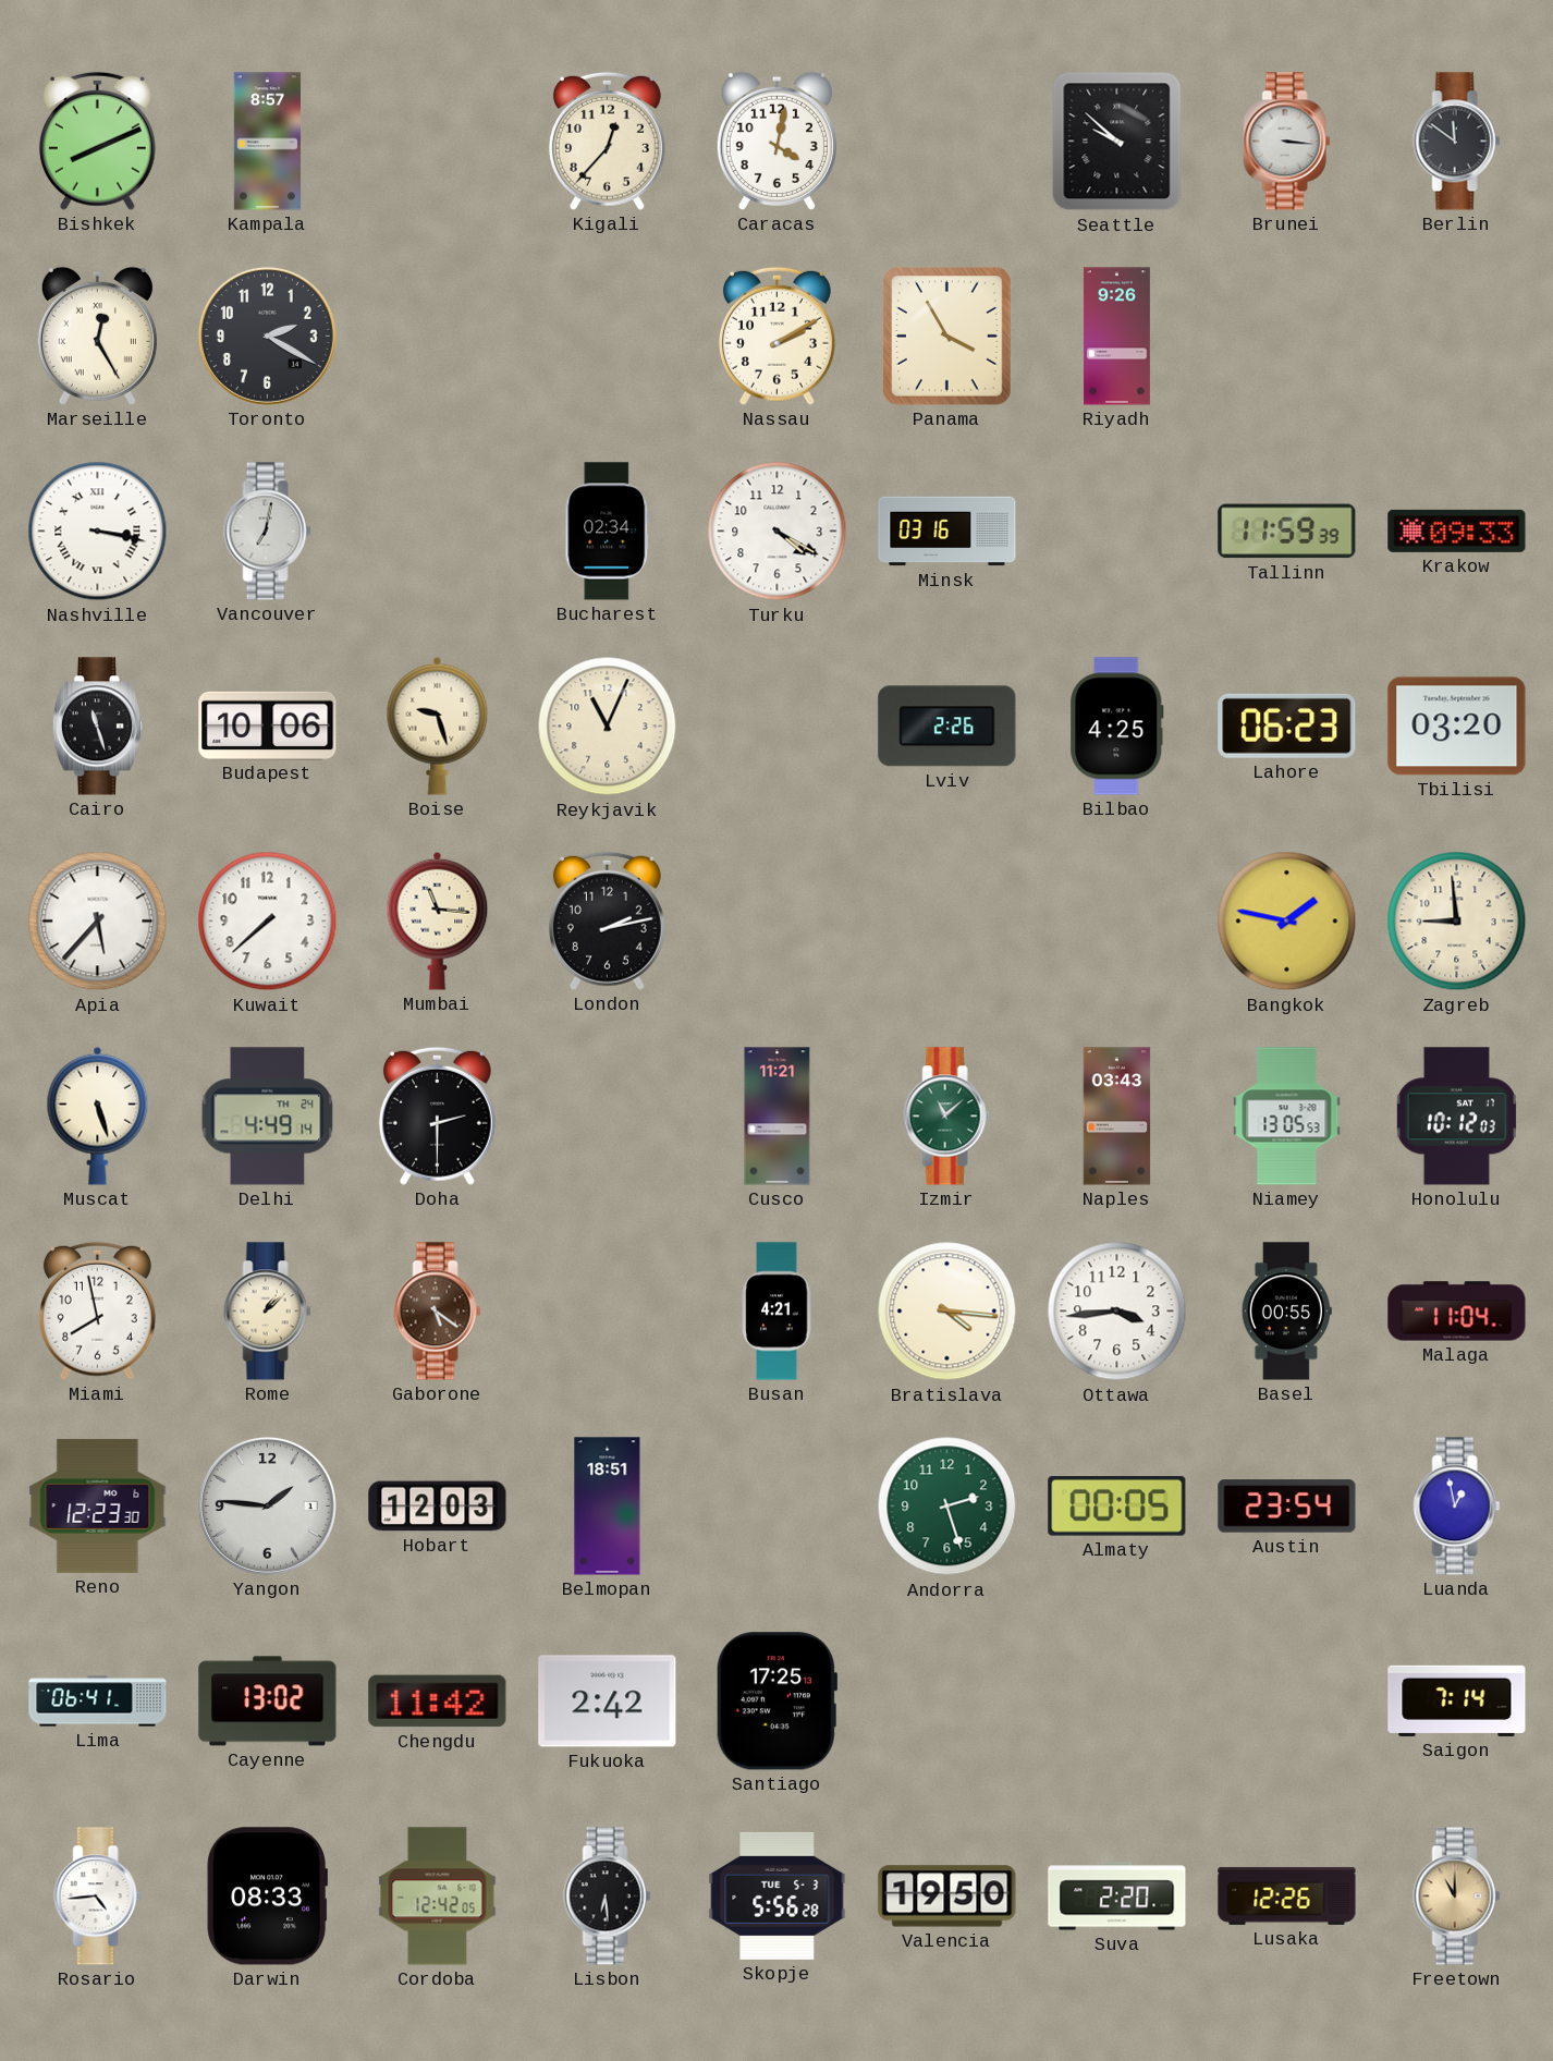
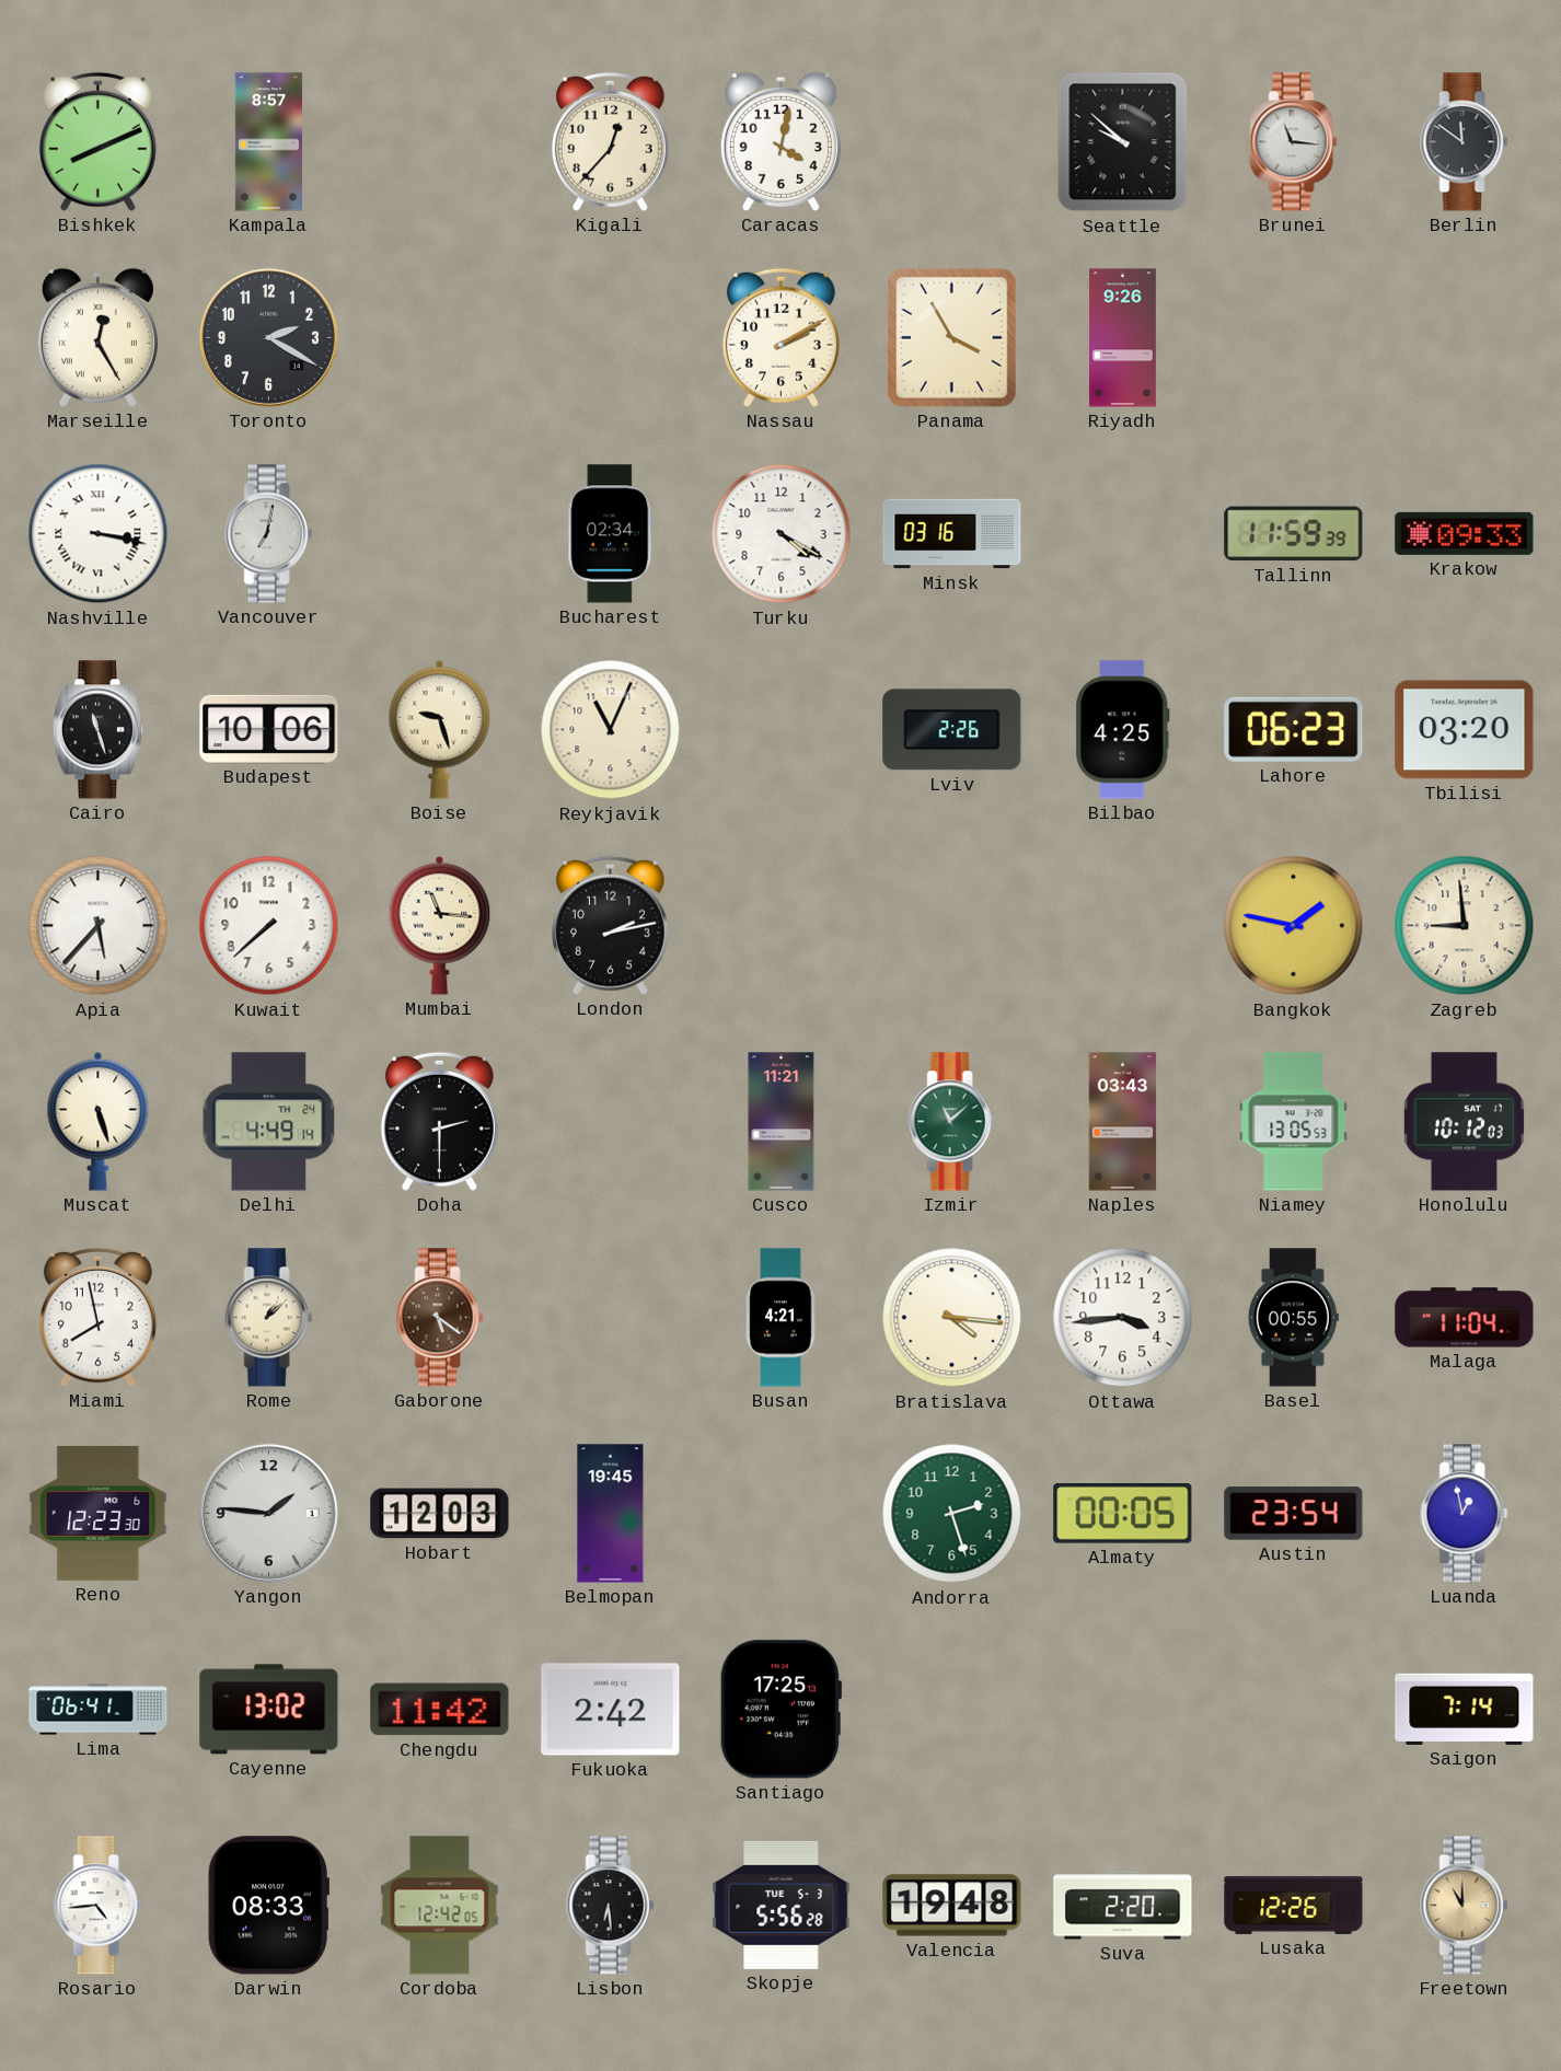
Brunei: 3:16 -> 11:16 (1294, 142)
Belmopan: 18:51 -> 19:45 (611, 1514)
Valencia: 19:50 -> 19:48 (952, 1906)
